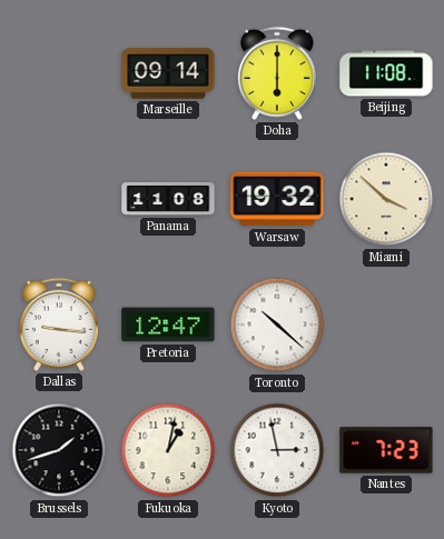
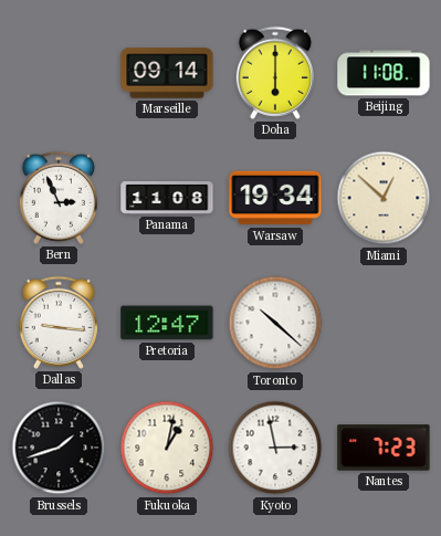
Bern: none -> 2:56 (59, 198)
Warsaw: 19:32 -> 19:34 (275, 198)
Miami: 3:52 -> 12:52 (384, 198)
